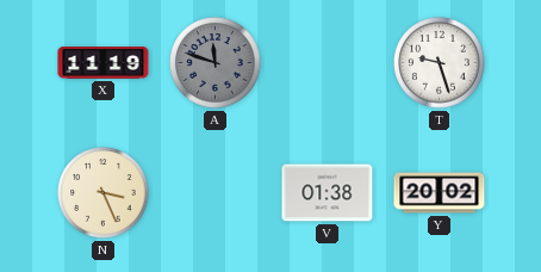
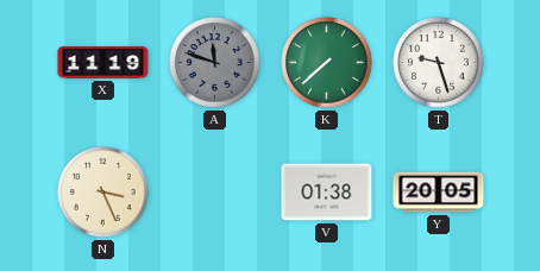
K: none -> 7:38 (327, 63)
Y: 20:02 -> 20:05 (439, 193)
